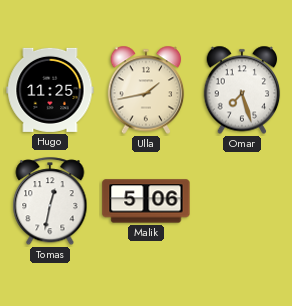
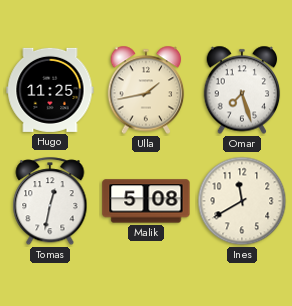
Malik: 5:06 -> 5:08 (146, 201)
Ines: none -> 11:40 (242, 201)
